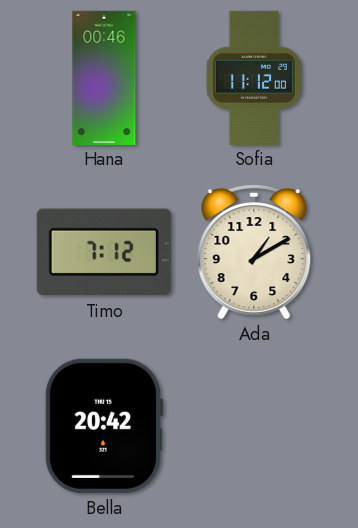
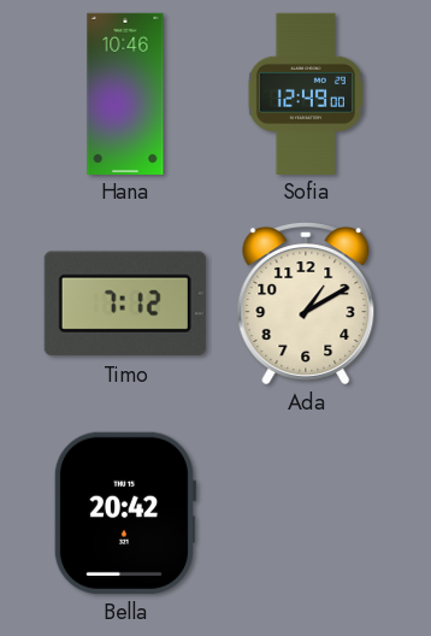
Hana: 00:46 -> 10:46 (125, 93)
Sofia: 11:12 -> 12:49 (306, 93)
